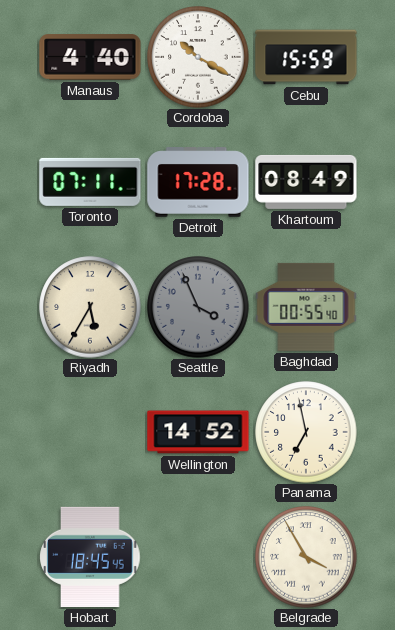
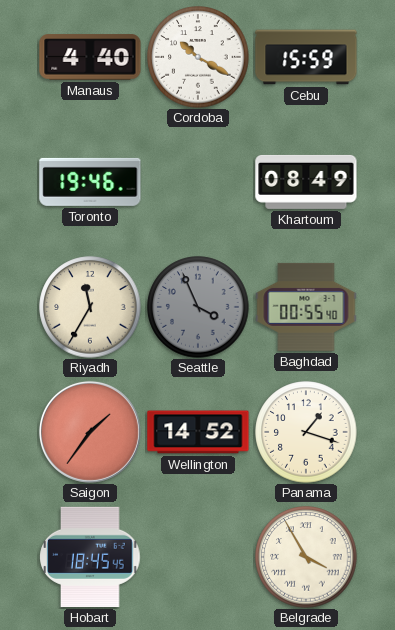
Toronto: 07:11 -> 19:46 (90, 182)
Detroit: 17:28 -> none (198, 182)
Riyadh: 5:35 -> 11:35 (90, 307)
Saigon: none -> 1:36 (90, 432)
Panama: 6:58 -> 1:18 (306, 432)
